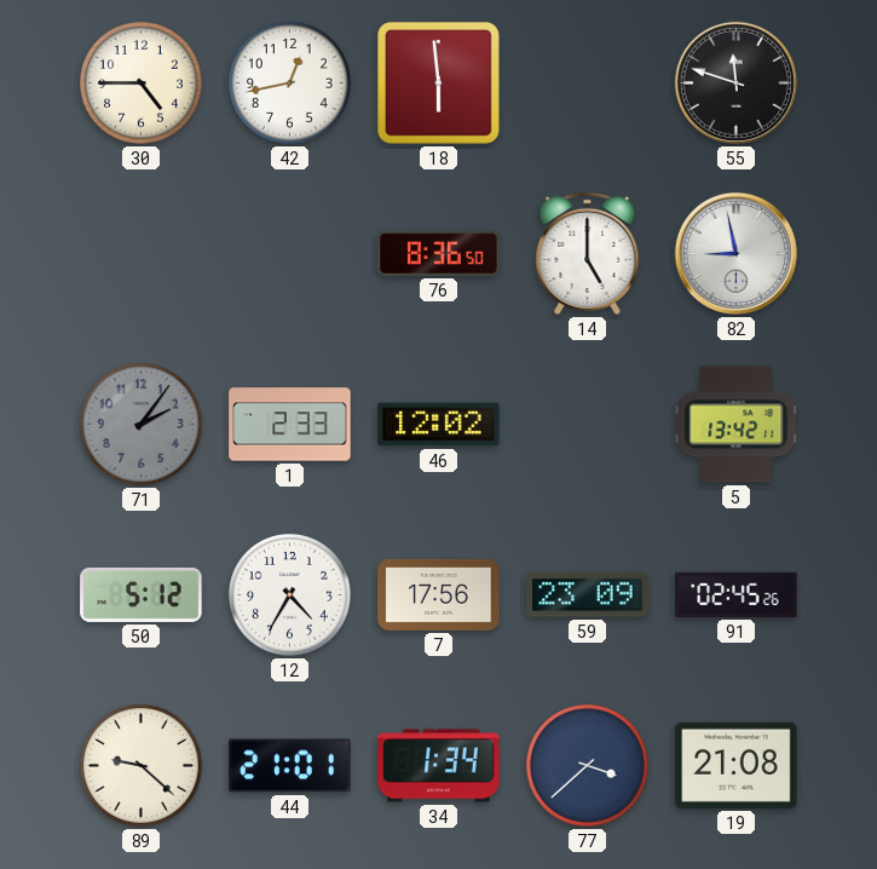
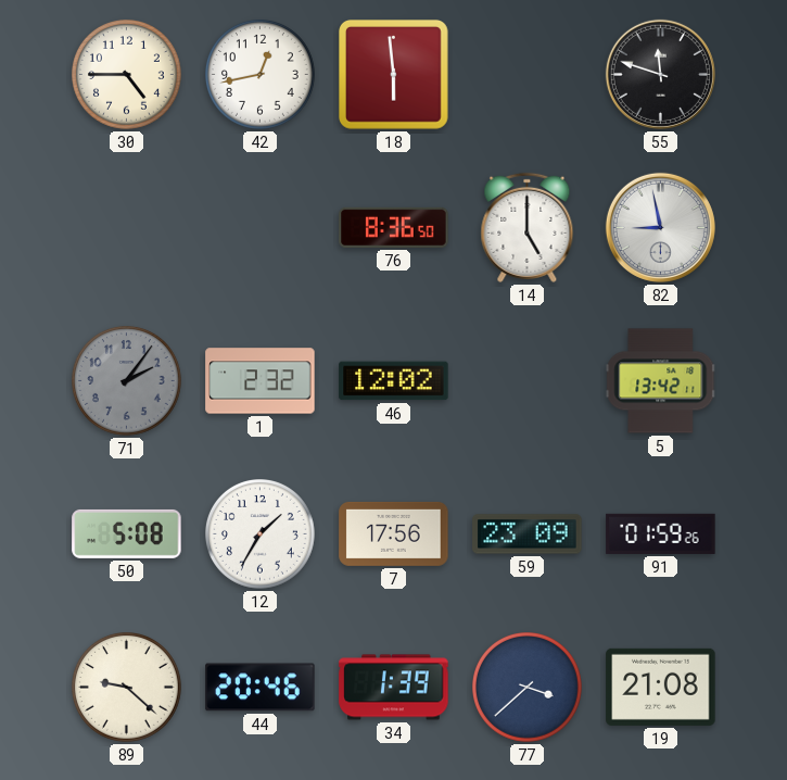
1: 2:33 -> 2:32 (261, 381)
50: 5:12 -> 5:08 (127, 533)
12: 4:35 -> 1:35 (261, 534)
91: 02:45 -> 01:59 (661, 533)
44: 21:01 -> 20:46 (261, 688)
34: 1:34 -> 1:39 (394, 688)
